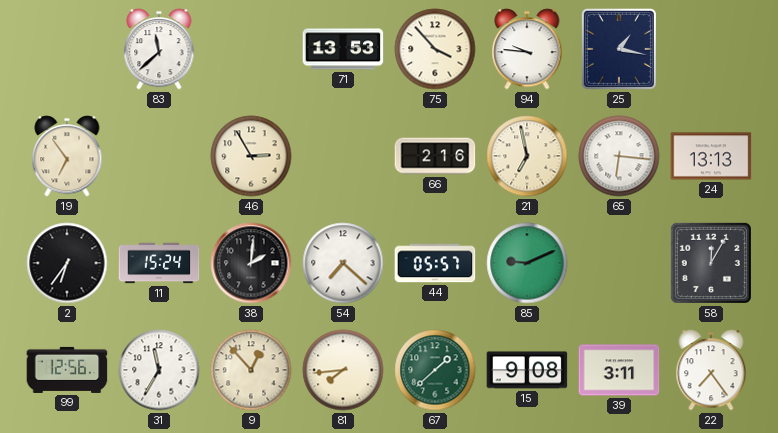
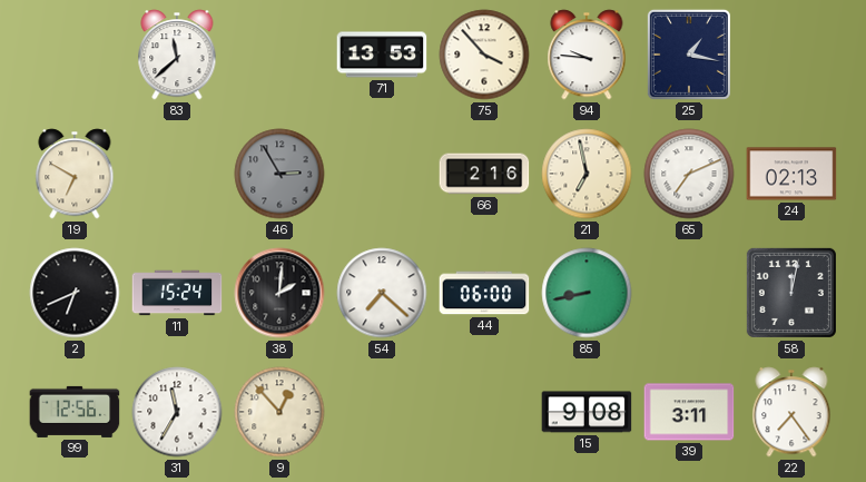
19: 6:54 -> 6:50 (75, 174)
46 dial: cream -> grey (279, 174)
65: 6:16 -> 7:11 (689, 174)
24: 13:13 -> 02:13 (791, 174)
2: 6:36 -> 6:41 (75, 293)
44: 05:57 -> 06:00 (484, 293)
85: 9:11 -> 8:43 (587, 293)
58: 12:05 -> 12:02 (791, 293)
81: 7:44 -> none (343, 370)
67: 1:38 -> none (435, 370)
